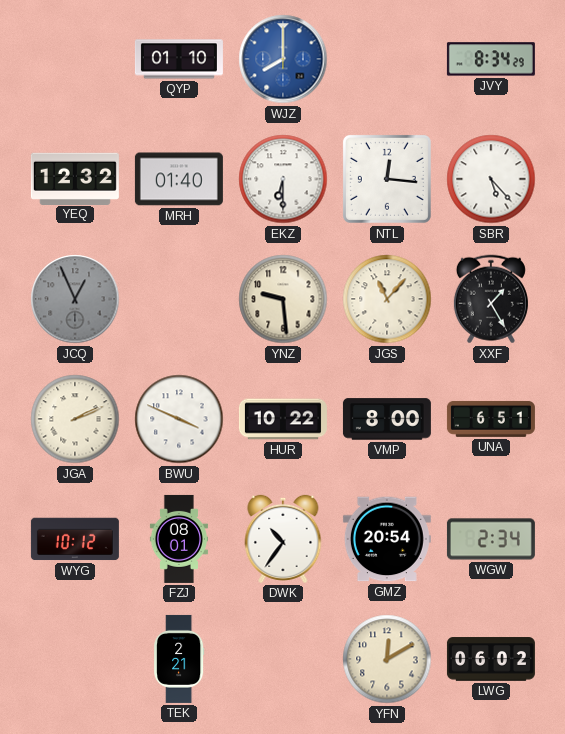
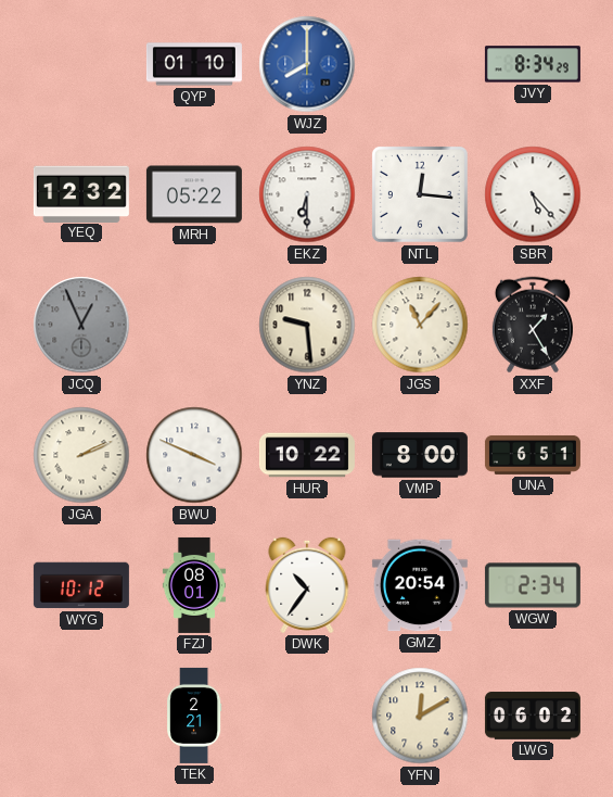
MRH: 01:40 -> 05:22 (194, 194)
